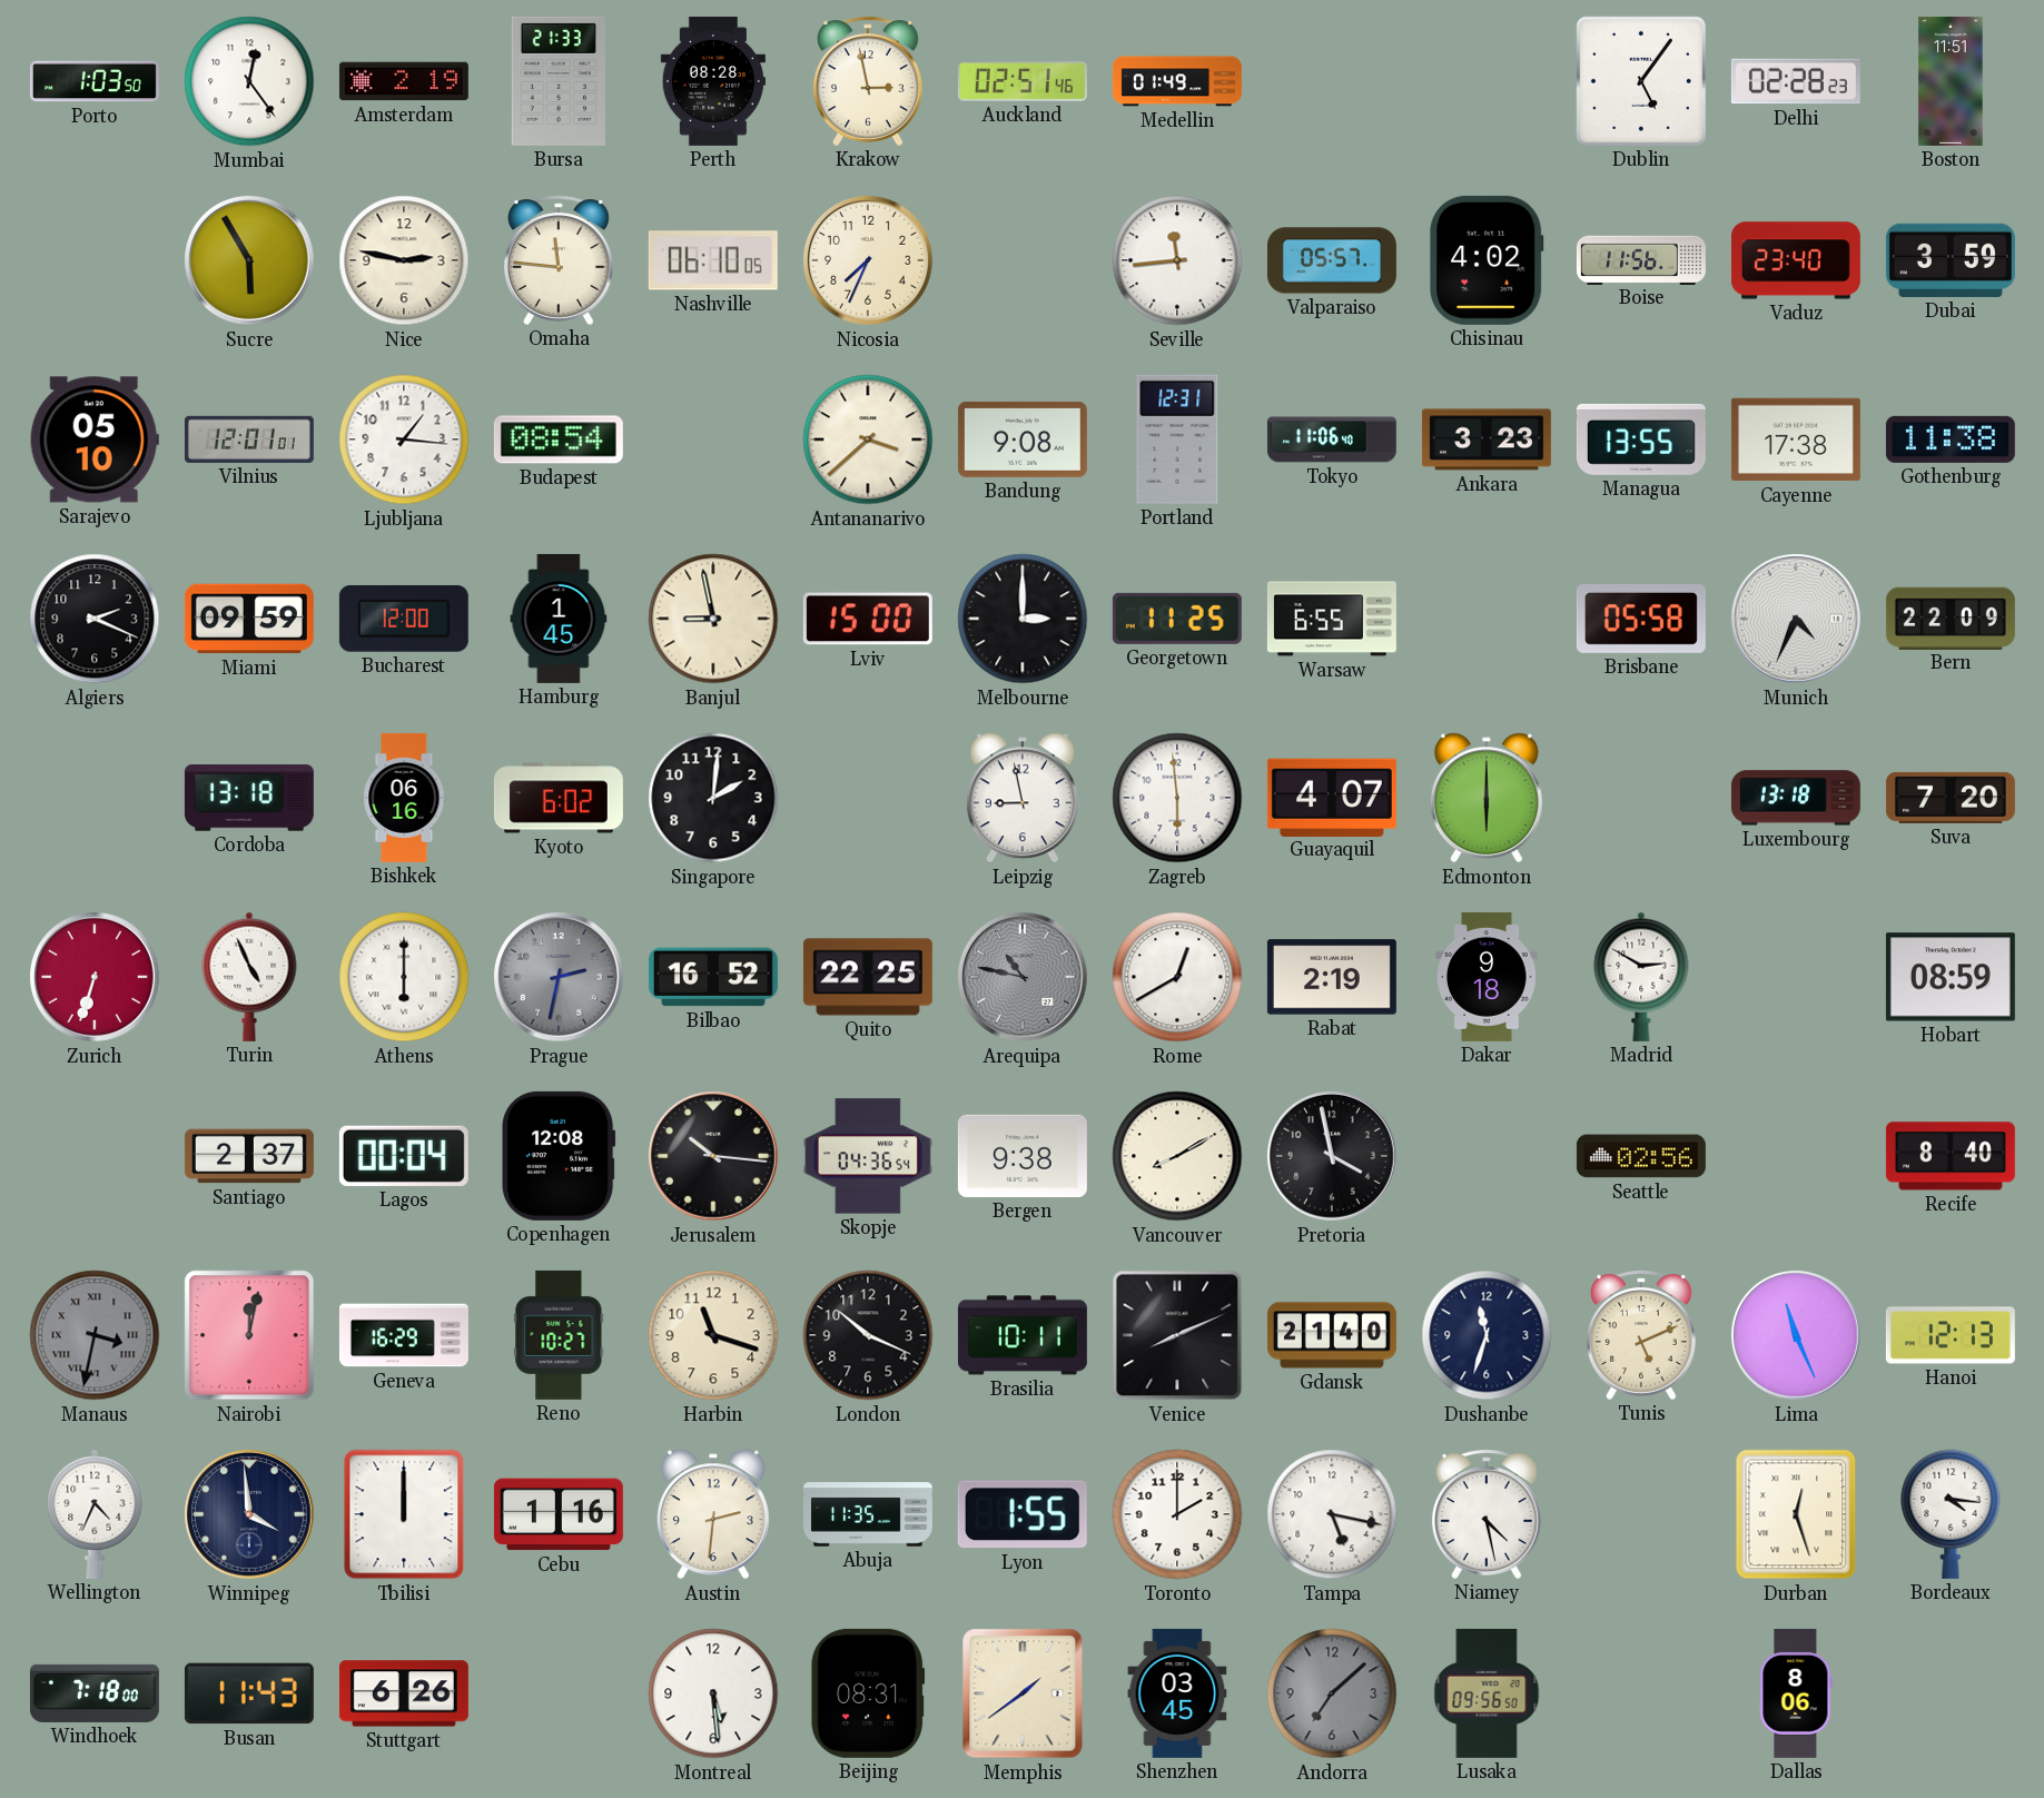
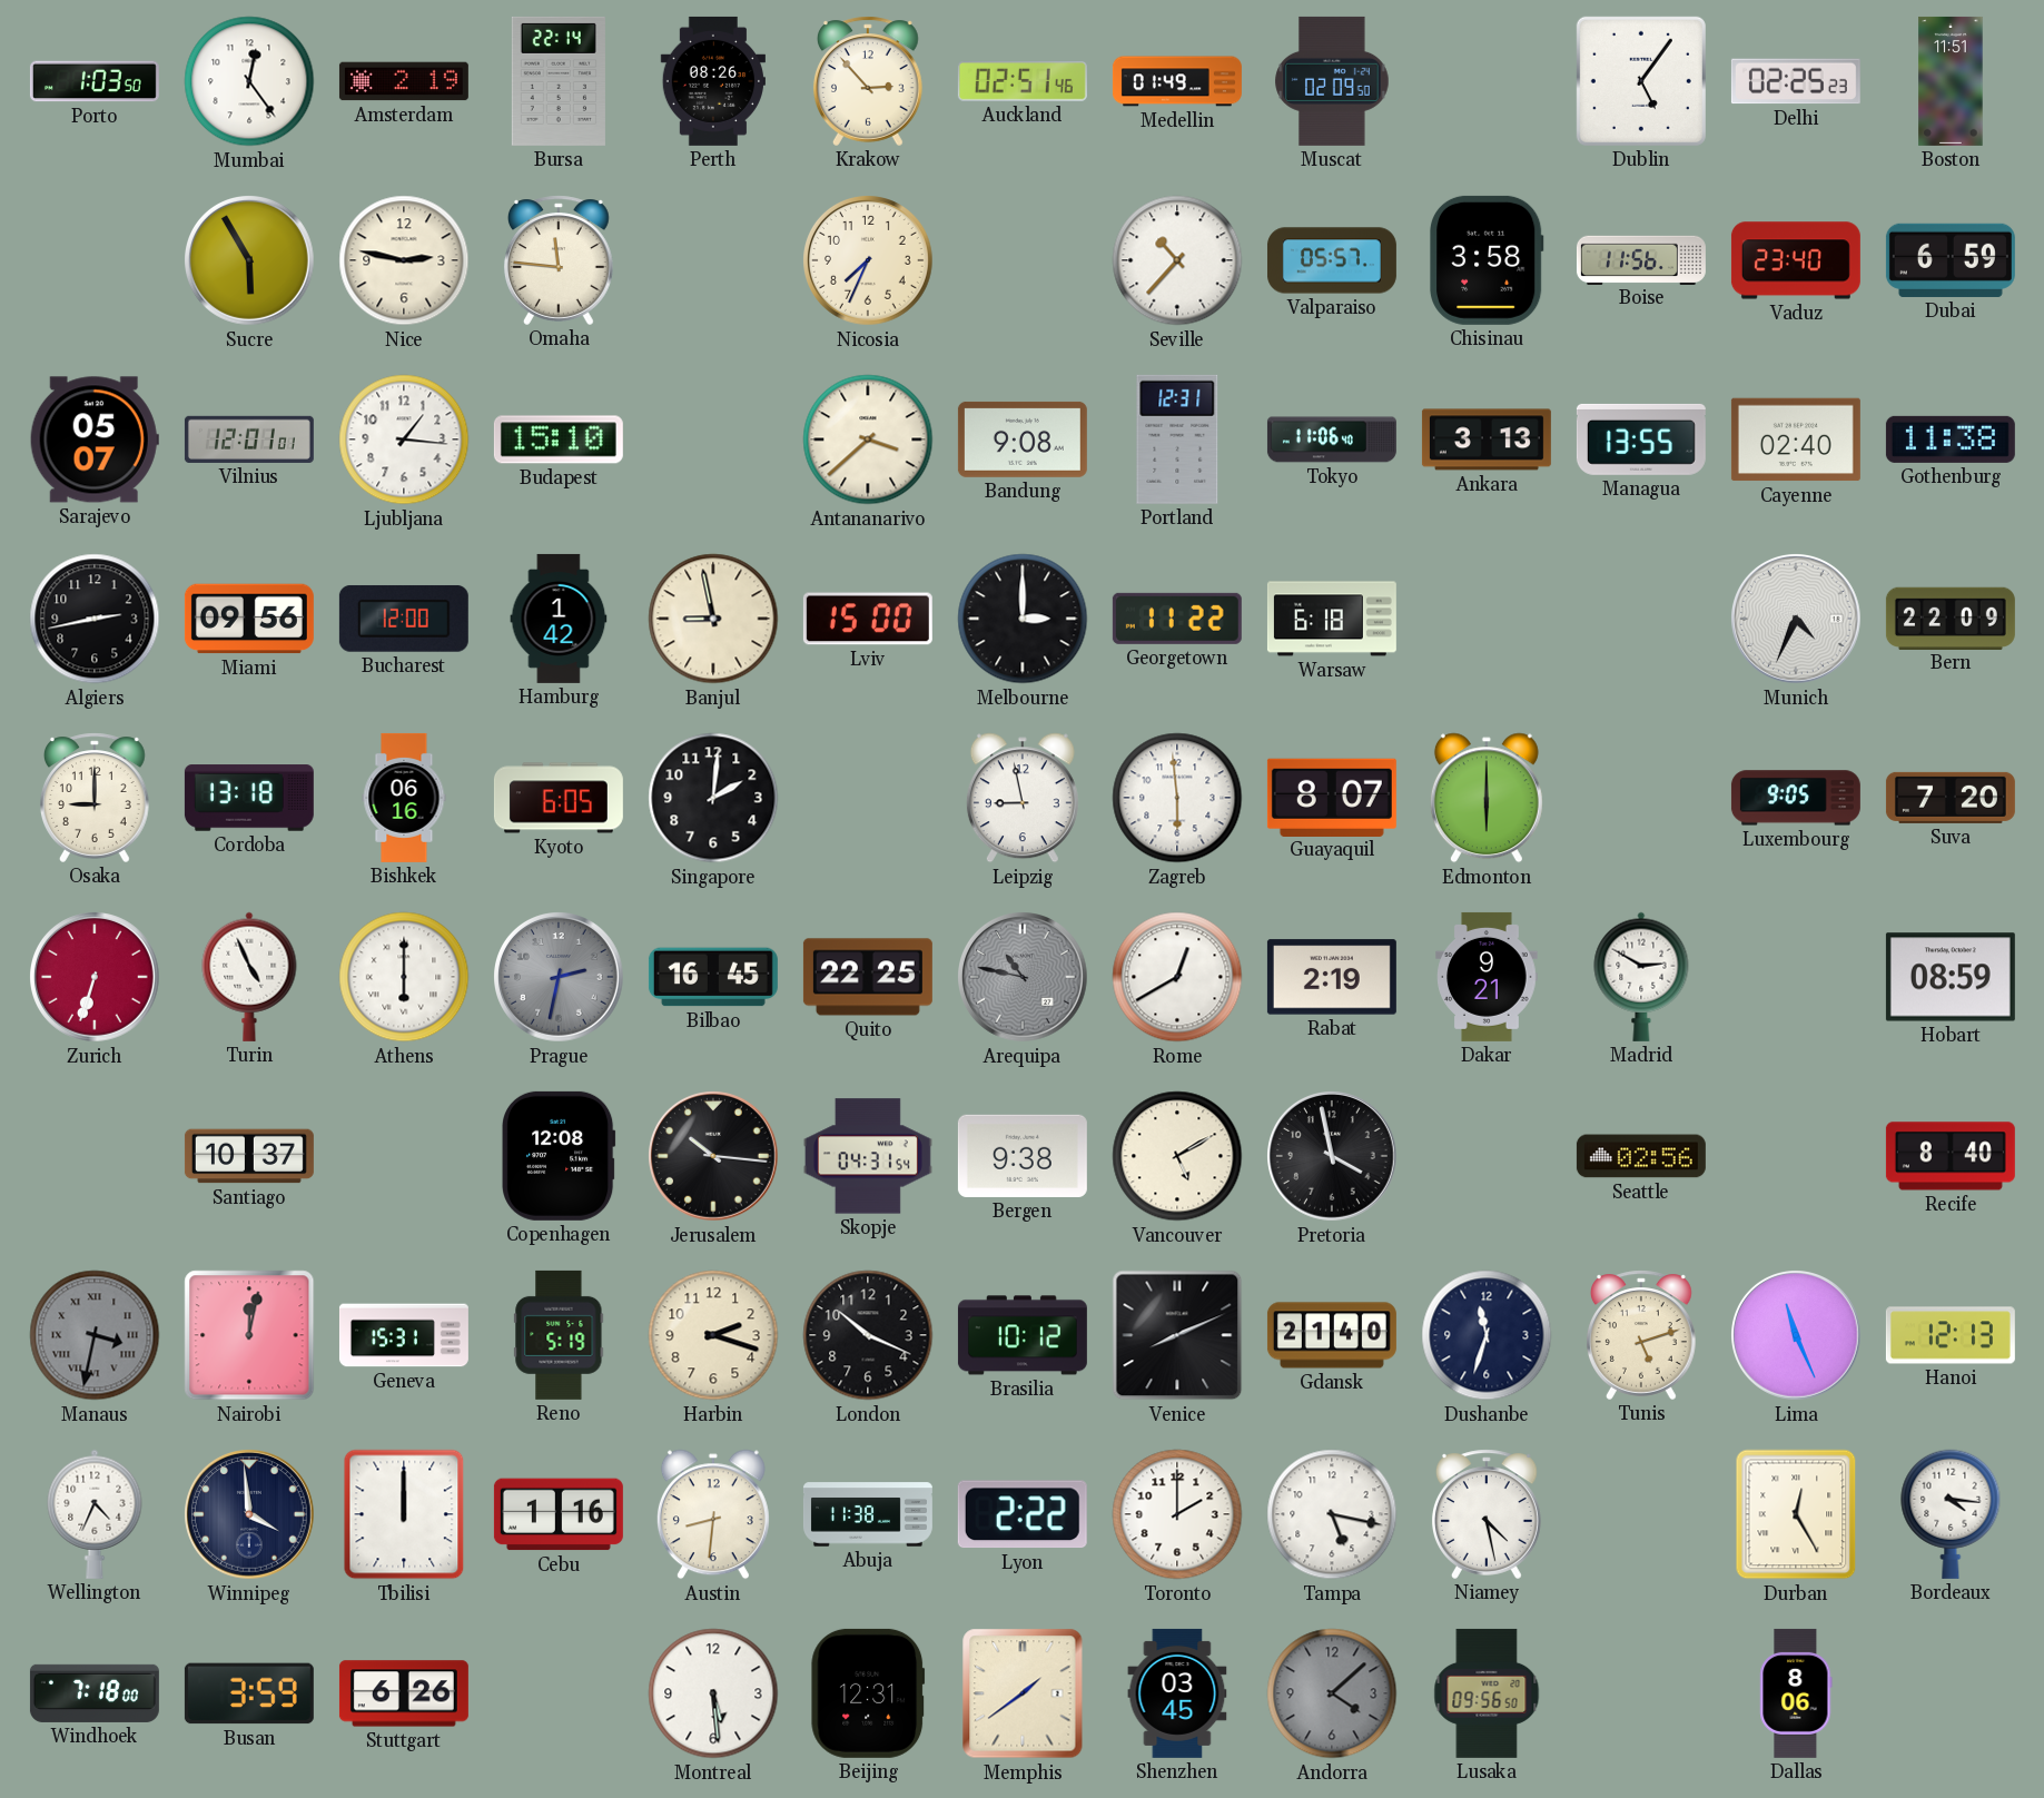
Bursa: 21:33 -> 22:14 (559, 81)
Perth: 08:28 -> 08:26 (713, 81)
Krakow: 2:58 -> 2:53 (868, 81)
Muscat: none -> 02:09 (1332, 81)
Delhi: 02:28 -> 02:25 (1796, 81)
Nashville: 06:10 -> none (713, 260)
Seville: 11:44 -> 10:37 (1177, 260)
Chisinau: 4:02 -> 3:58 (1487, 260)
Dubai: 3:59 -> 6:59 (1951, 260)
Sarajevo: 05:10 -> 05:07 (95, 439)
Budapest: 08:54 -> 15:10 (559, 439)
Ankara: 3:23 -> 3:13 (1487, 439)
Cayenne: 17:38 -> 02:40 (1796, 439)
Algiers: 2:19 -> 2:43 (95, 619)
Miami: 09:59 -> 09:56 (249, 619)
Hamburg: 1:45 -> 1:42 (559, 619)
Georgetown: 11:25 -> 11:22 (1177, 619)
Warsaw: 6:55 -> 6:18 (1332, 619)
Brisbane: 05:58 -> none (1641, 619)
Osaka: none -> 9:00 (95, 798)
Kyoto: 6:02 -> 6:05 (559, 798)
Guayaquil: 4:07 -> 8:07 (1332, 797)
Luxembourg: 13:18 -> 9:05 (1796, 798)
Bilbao: 16:52 -> 16:45 (713, 977)
Dakar: 9:18 -> 9:21 (1487, 977)
Santiago: 2:37 -> 10:37 (249, 1156)
Lagos: 00:04 -> none (404, 1156)
Skopje: 04:36 -> 04:31 (868, 1156)
Vancouver: 8:10 -> 5:10 (1177, 1156)
Geneva: 16:29 -> 15:31 (404, 1335)
Reno: 10:27 -> 5:19 (559, 1335)
Harbin: 11:18 -> 2:18 (713, 1335)
Brasilia: 10:11 -> 10:12 (1023, 1335)
Tunis: 5:11 -> 5:12 (1641, 1335)
Austin: 2:31 -> 8:31 (713, 1514)
Abuja: 11:35 -> 11:38 (868, 1514)
Lyon: 1:55 -> 2:22 (1023, 1514)
Durban: 12:27 -> 12:25 (1796, 1514)
Busan: 11:43 -> 3:59 (249, 1693)
Beijing: 08:31 -> 12:31 (868, 1693)
Andorra: 7:08 -> 4:08 (1332, 1693)
